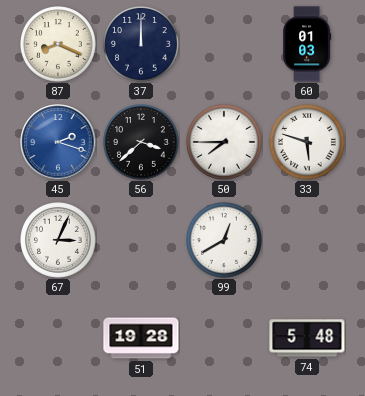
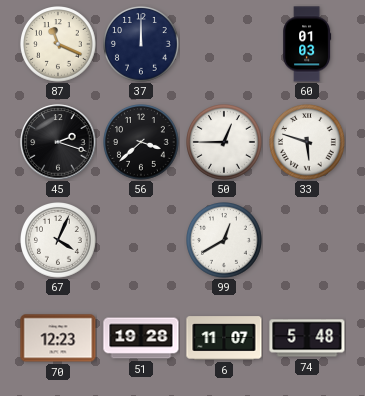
87: 8:19 -> 11:19 (59, 45)
45 dial: blue -> black (58, 142)
50: 7:45 -> 12:45 (225, 143)
67: 3:04 -> 4:04 (59, 241)
70: none -> 12:23 (58, 338)
6: none -> 11:07 (224, 338)
